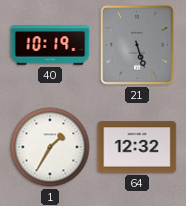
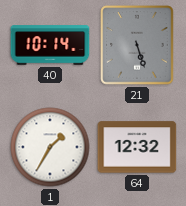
40: 10:19 -> 10:14 (50, 45)
